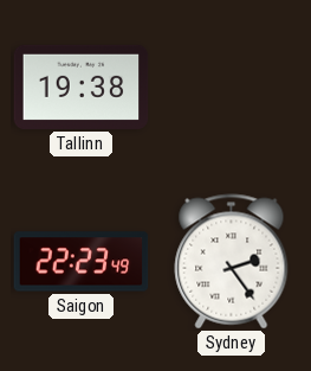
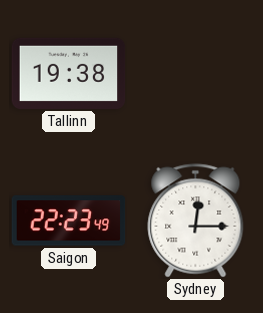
Sydney: 2:24 -> 12:15 (196, 221)
